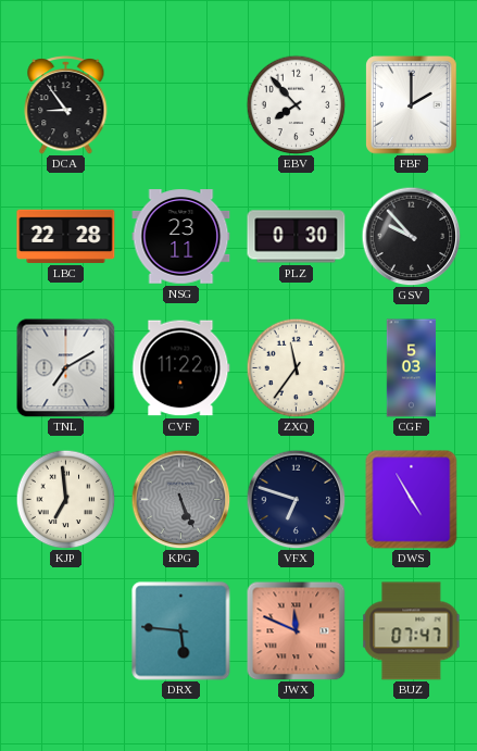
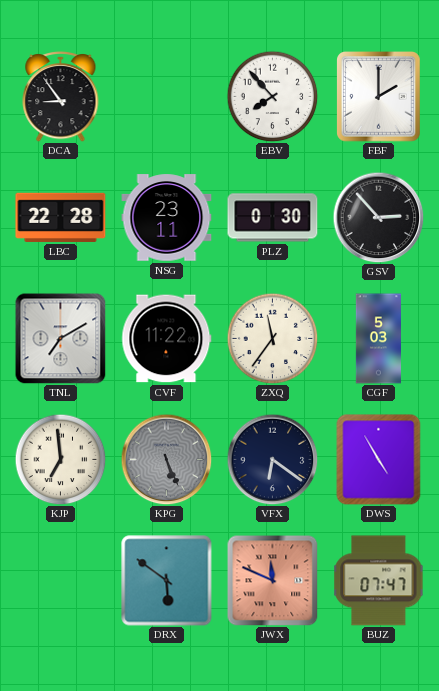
GSV: 9:53 -> 2:53 (378, 217)
VFX: 6:48 -> 6:21 (272, 459)
DRX: 5:46 -> 5:51 (167, 581)
